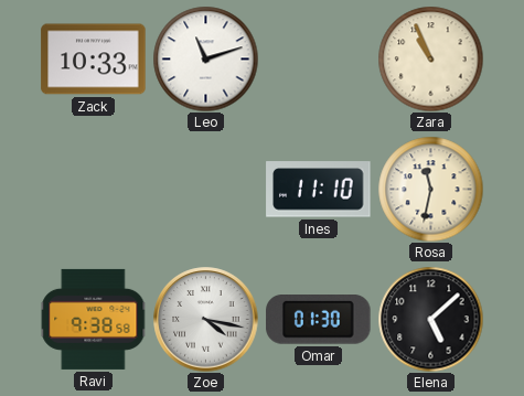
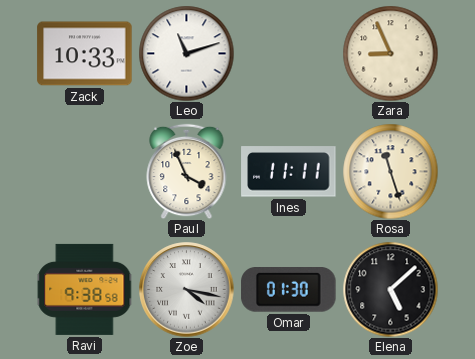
Zara: 10:56 -> 8:56 (390, 53)
Paul: none -> 3:56 (187, 171)
Ines: 11:10 -> 11:11 (289, 172)
Rosa: 11:32 -> 11:27 (390, 171)
